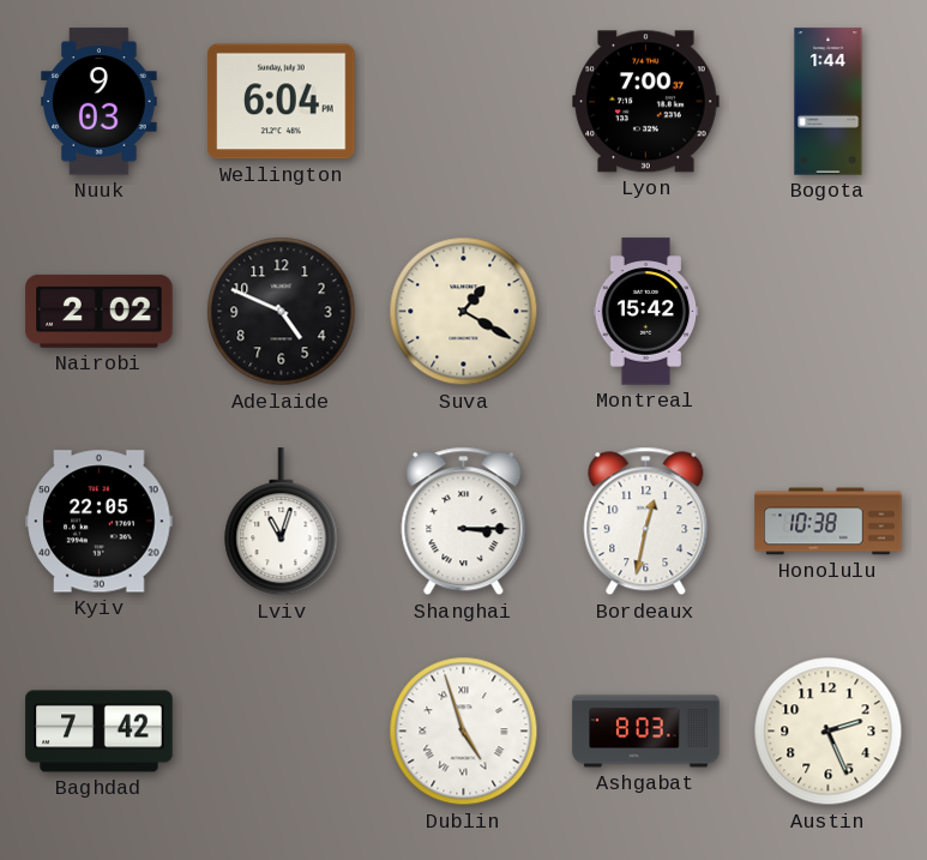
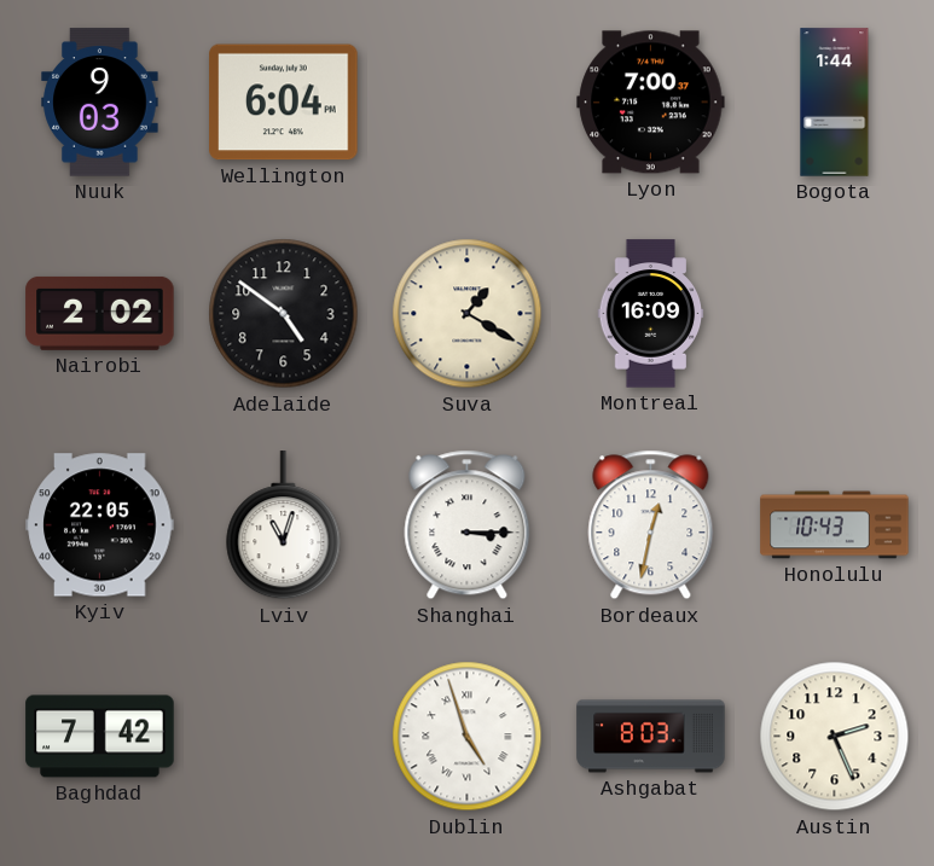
Adelaide: 4:49 -> 4:51 (284, 314)
Montreal: 15:42 -> 16:09 (651, 314)
Honolulu: 10:38 -> 10:43 (835, 525)
